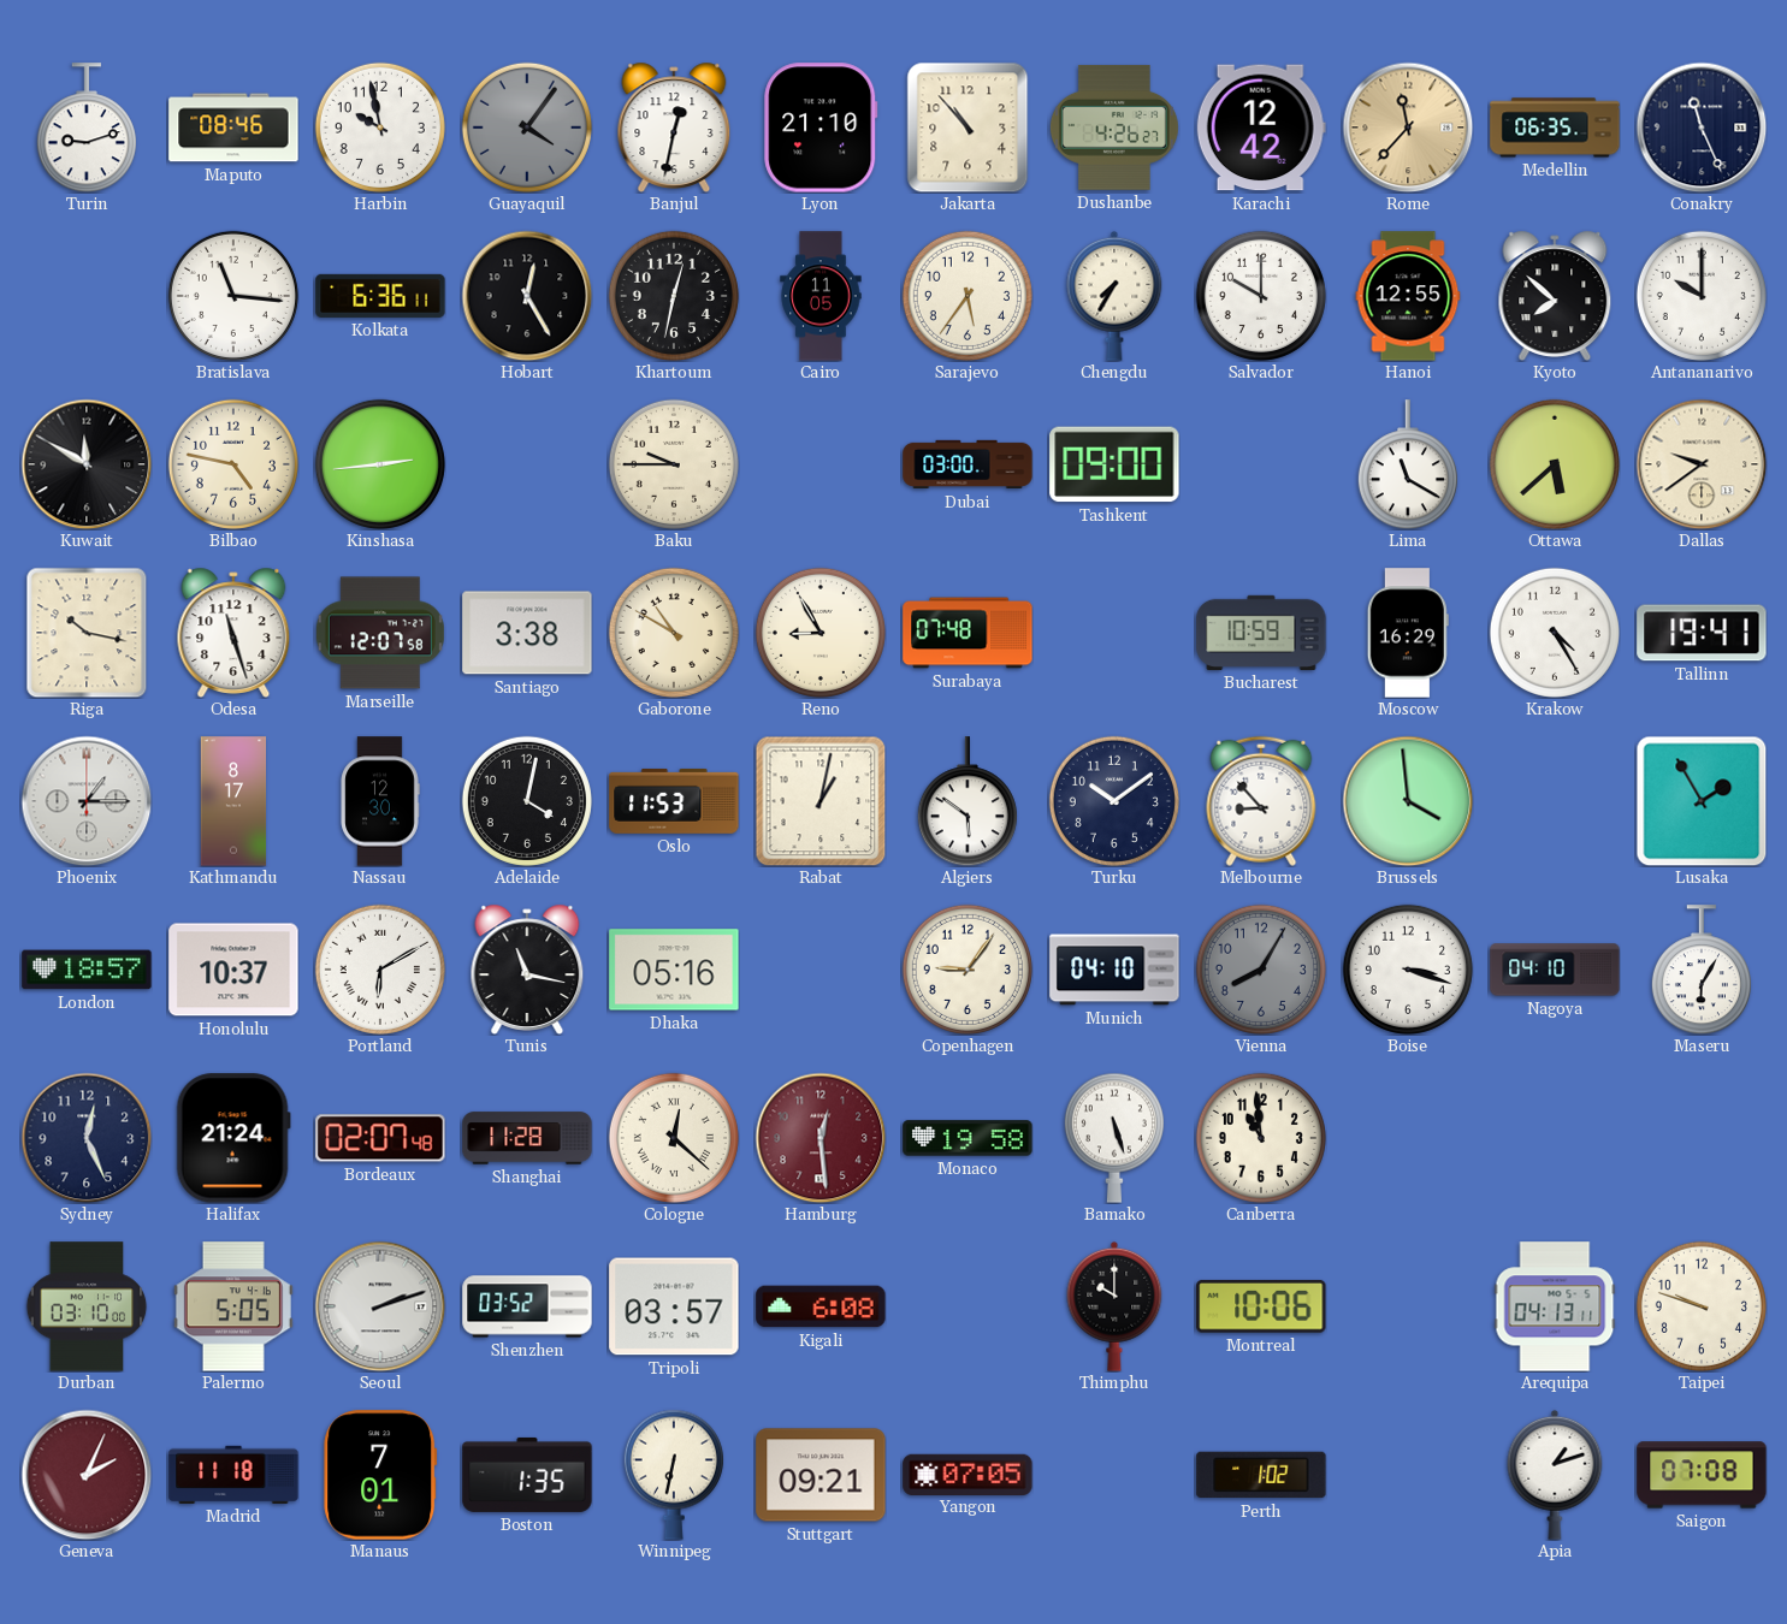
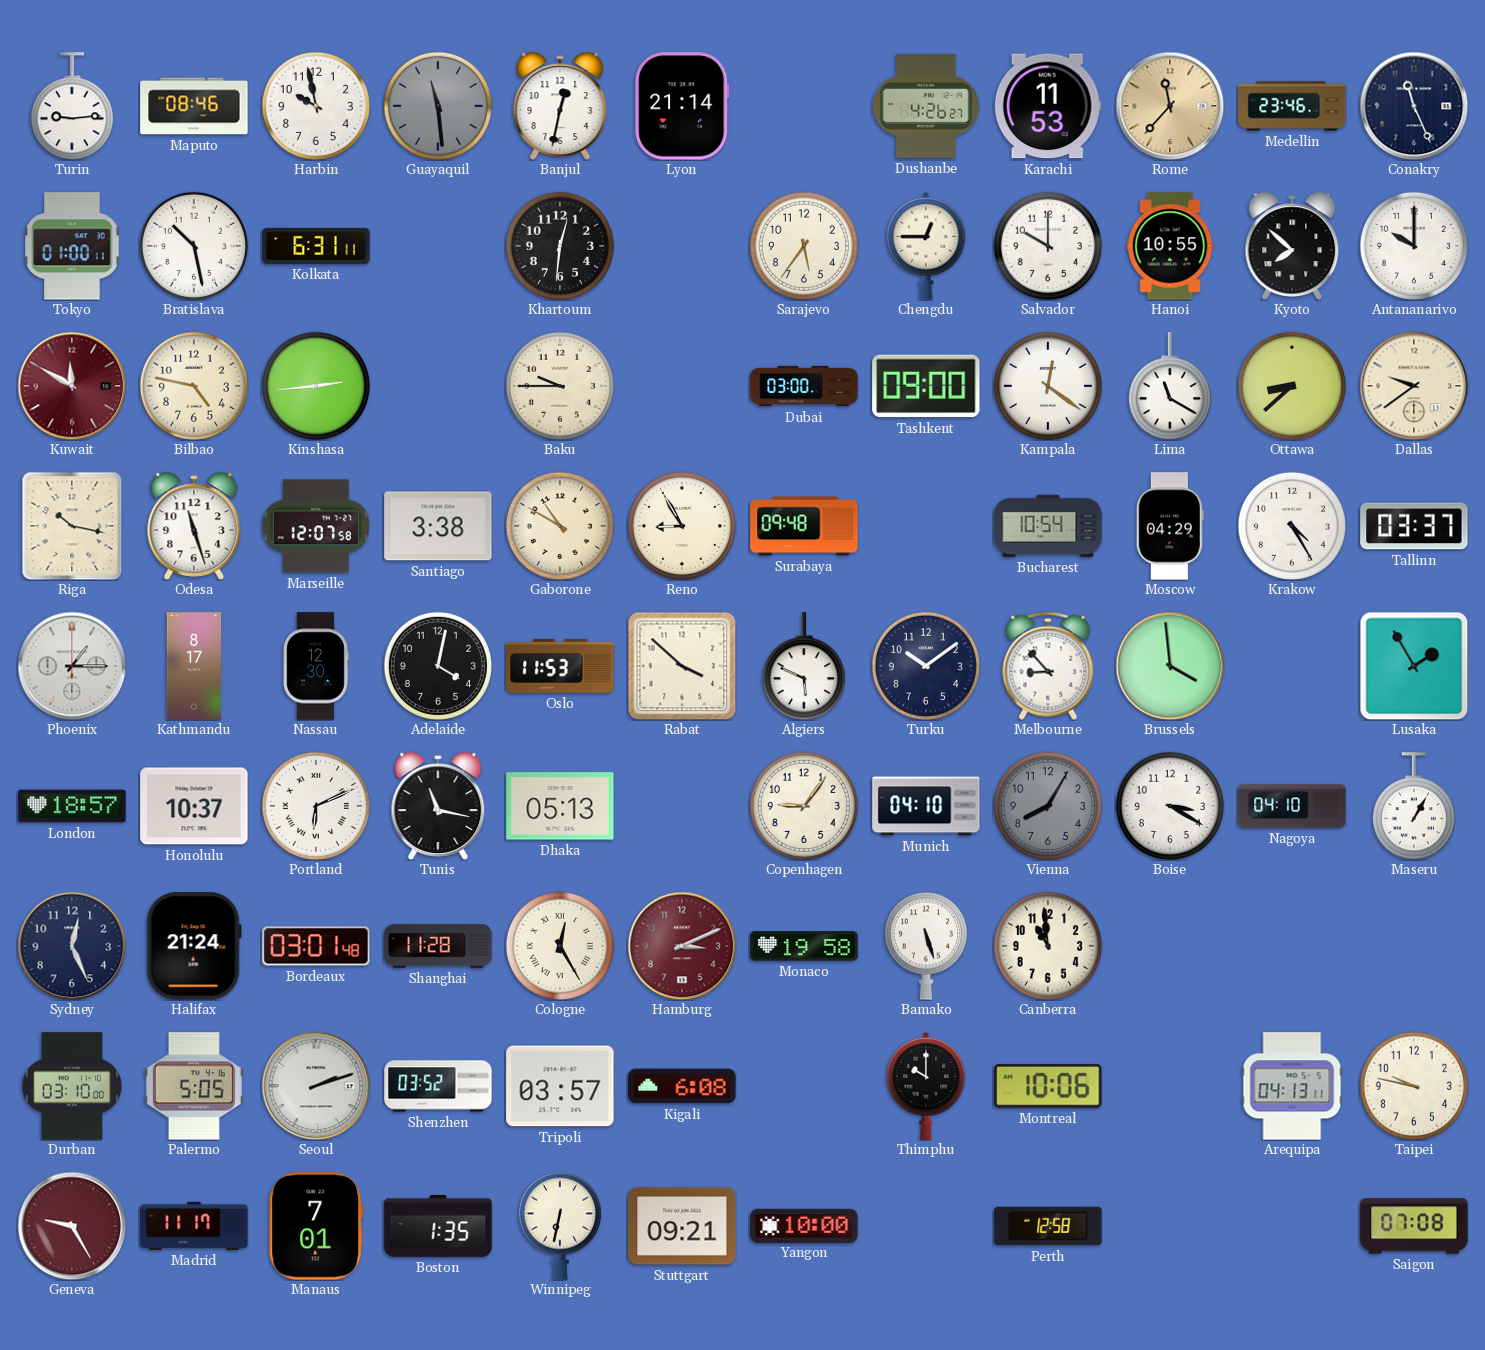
Turin: 9:12 -> 9:14 (72, 106)
Guayaquil: 4:06 -> 11:29 (438, 106)
Lyon: 21:10 -> 21:14 (682, 106)
Jakarta: 10:53 -> none (968, 128)
Karachi: 12:42 -> 11:53 (1048, 106)
Medellin: 06:35 -> 23:46 (1292, 106)
Tokyo: none -> 01:00 (72, 246)
Bratislava: 11:16 -> 10:28 (194, 246)
Kolkata: 6:36 -> 6:31 (316, 246)
Hobart: 12:25 -> none (527, 296)
Khartoum: 12:32 -> 12:31 (560, 246)
Cairo: 11:05 -> none (821, 296)
Chengdu: 7:35 -> 12:45 (926, 246)
Hanoi: 12:55 -> 10:55 (1170, 246)
Kuwait dial: black -> burgundy (72, 386)
Kampala: none -> 12:21 (1048, 386)
Ottawa: 5:38 -> 8:38 (1292, 386)
Surabaya: 07:48 -> 09:48 (804, 526)
Bucharest: 10:59 -> 10:54 (1048, 526)
Moscow: 16:29 -> 04:29 (1170, 526)
Tallinn: 19:41 -> 03:37 (1414, 526)
Rabat: 1:02 -> 3:52 (682, 666)
Algiers: 5:51 -> 5:49 (804, 666)
Portland: 6:10 -> 6:11 (316, 806)
Dhaka: 05:16 -> 05:13 (560, 806)
Boise: 3:18 -> 3:20 (1170, 806)
Maseru: 6:05 -> 1:05 (1414, 806)
Bordeaux: 02:07 -> 03:01 (316, 946)
Cologne: 12:22 -> 12:25 (560, 946)
Hamburg: 12:29 -> 3:11 (682, 946)
Taipei: 9:48 -> 9:47 (1414, 1086)
Geneva: 2:04 -> 9:25 (72, 1226)
Madrid: 11:18 -> 11:17 (194, 1226)
Yangon: 07:05 -> 10:00 (804, 1225)
Perth: 1:02 -> 12:58 (1048, 1226)
Apia: 1:12 -> none (1555, 1475)
